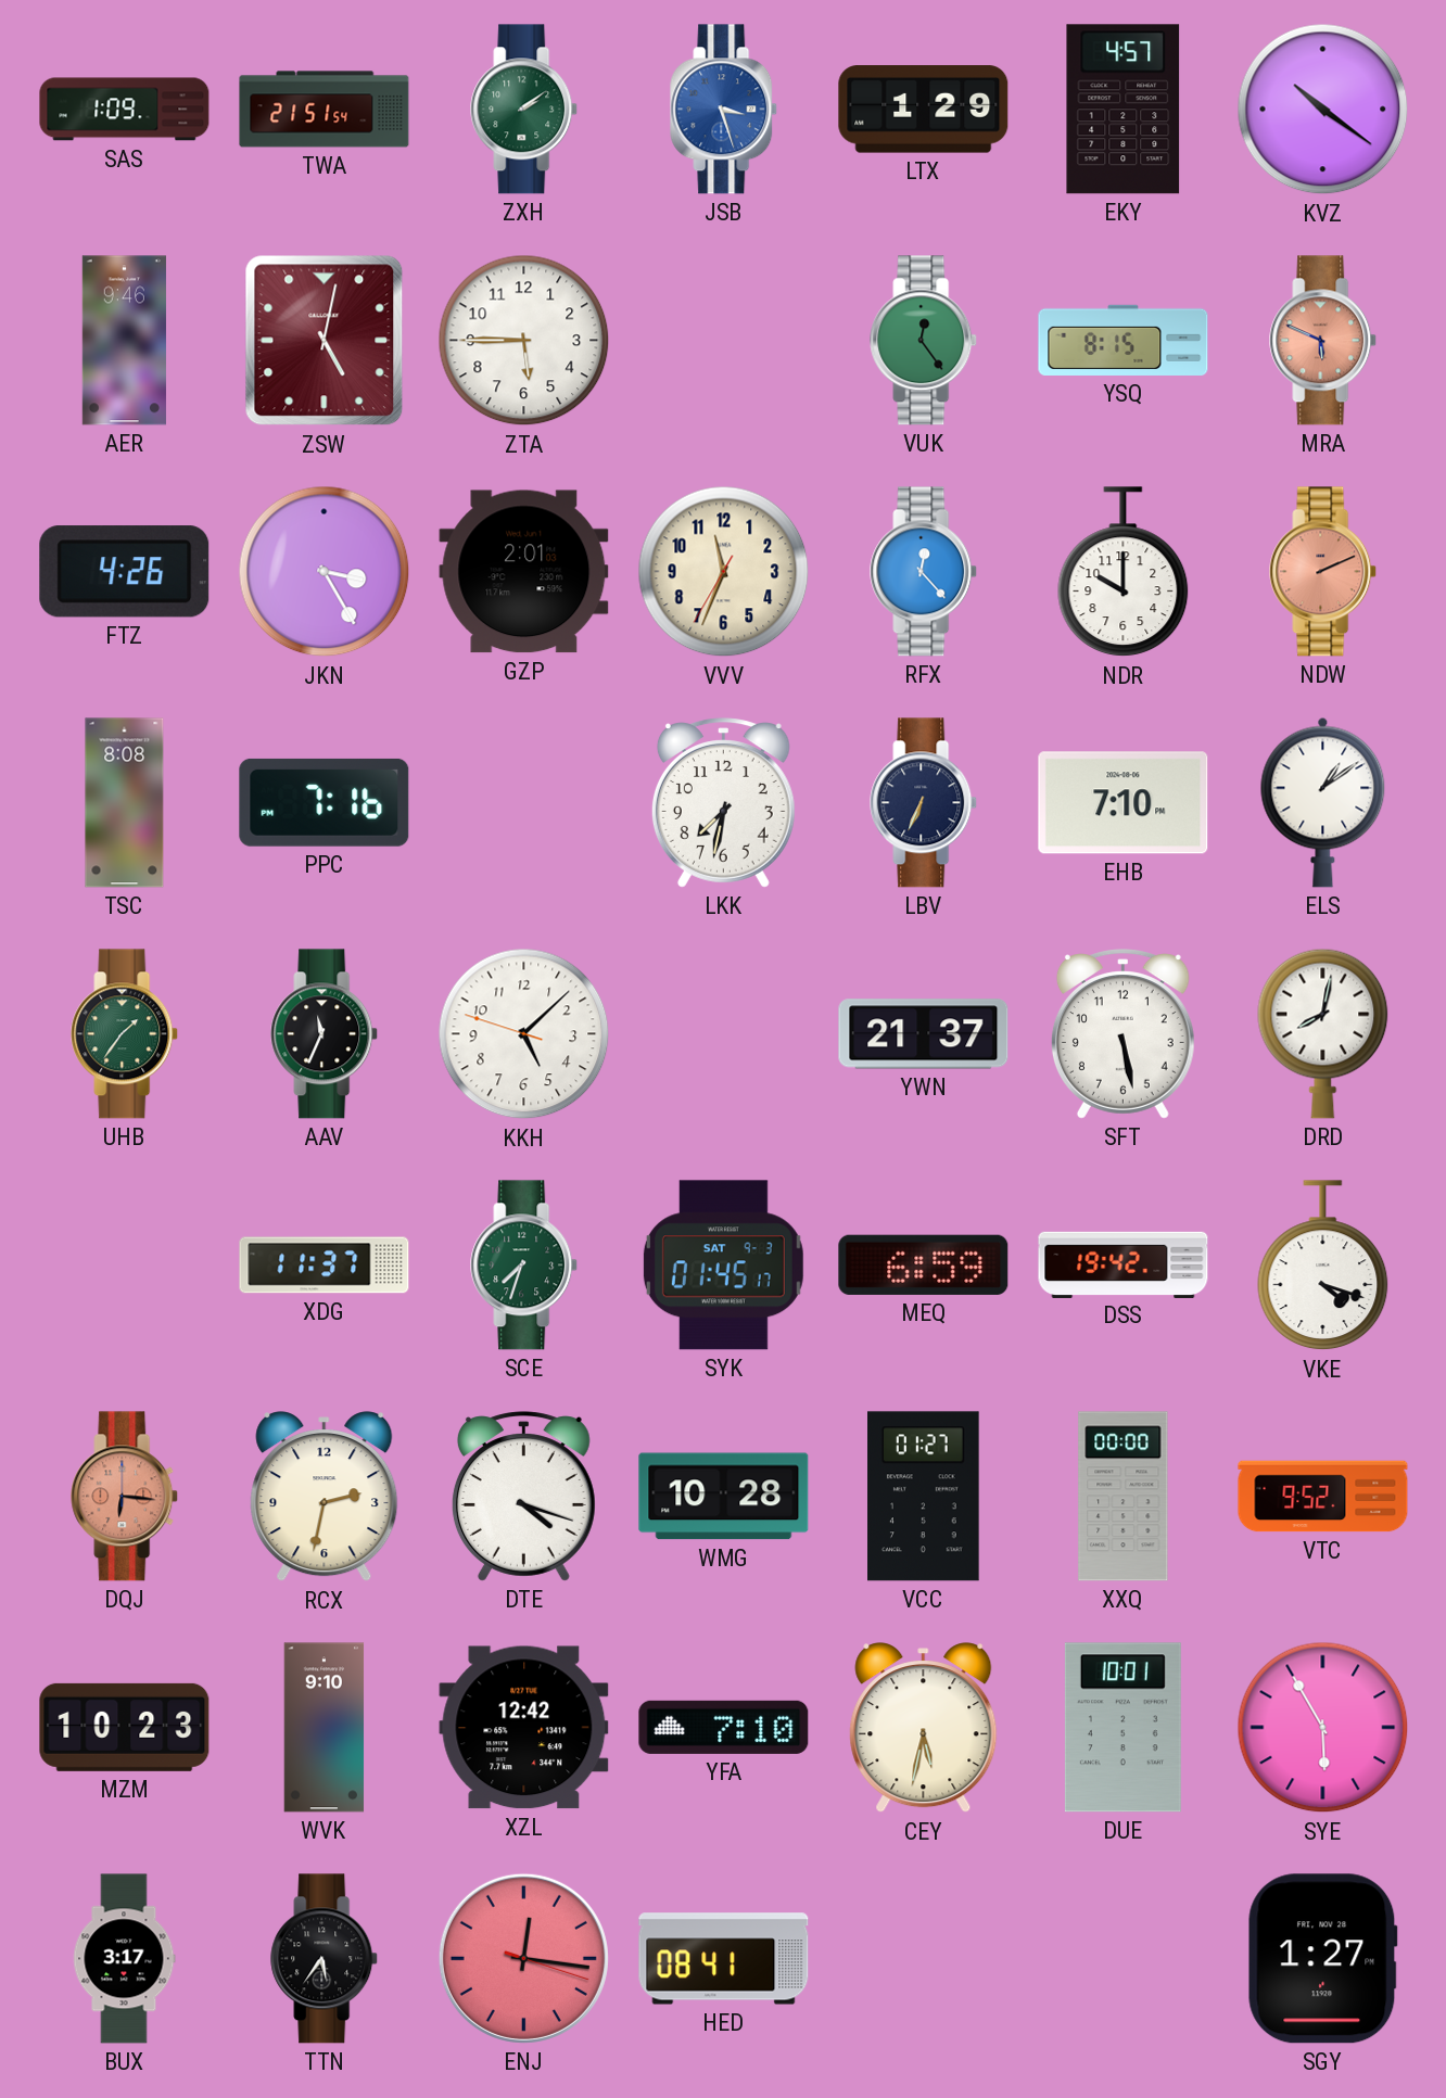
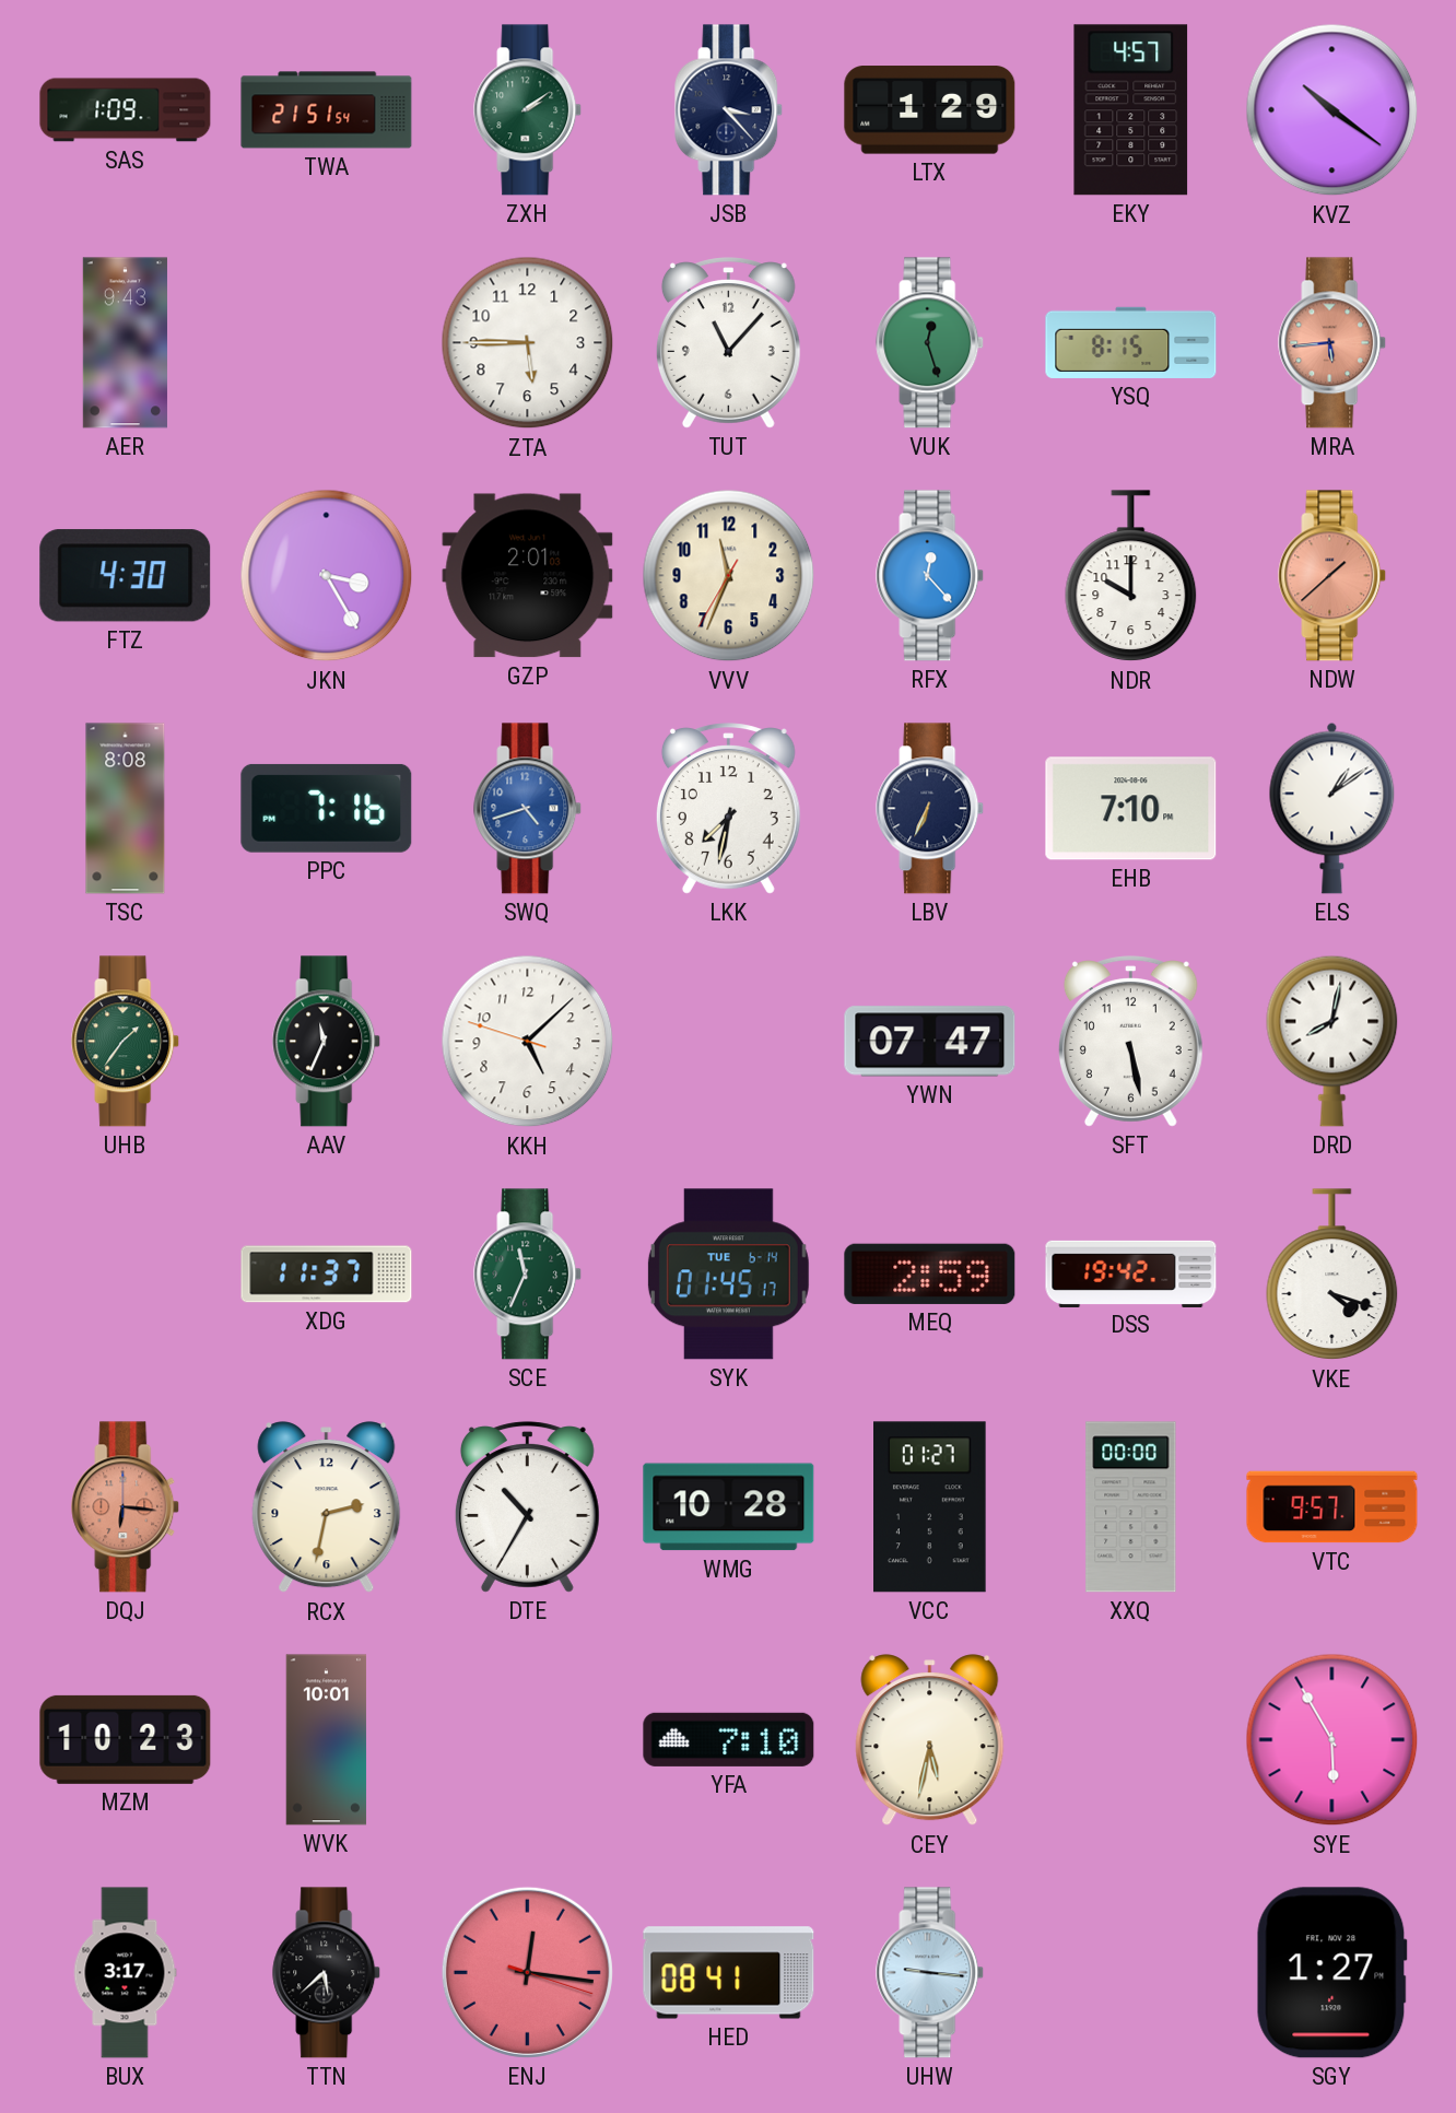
JSB: 3:27 -> 3:23 (729, 110)
JSB dial: blue -> navy (729, 110)
AER: 9:46 -> 9:43 (125, 343)
ZSW: 5:02 -> none (325, 341)
TUT: none -> 11:07 (728, 343)
VUK: 12:24 -> 12:27 (930, 343)
MRA: 5:49 -> 5:44 (1332, 343)
FTZ: 4:26 -> 4:30 (126, 576)
NDW: 2:11 -> 1:38 (1332, 576)
SWQ: none -> 4:42 (528, 809)
YWN: 21:37 -> 07:47 (930, 1042)
SCE: 7:33 -> 11:34 (528, 1275)
SYK date: SAT 9-3 -> TUE 6-14 (728, 1275)
MEQ: 6:59 -> 2:59 (930, 1273)
DTE: 4:18 -> 10:35 (527, 1507)
VTC: 9:52 -> 9:57 (1332, 1507)
WVK: 9:10 -> 10:01 (327, 1740)
XZL: 12:42 -> none (524, 1728)
DUE: 10:01 -> none (1122, 1728)
TTN: 5:36 -> 5:38 (327, 1973)
UHW: none -> 9:16 (930, 1973)
